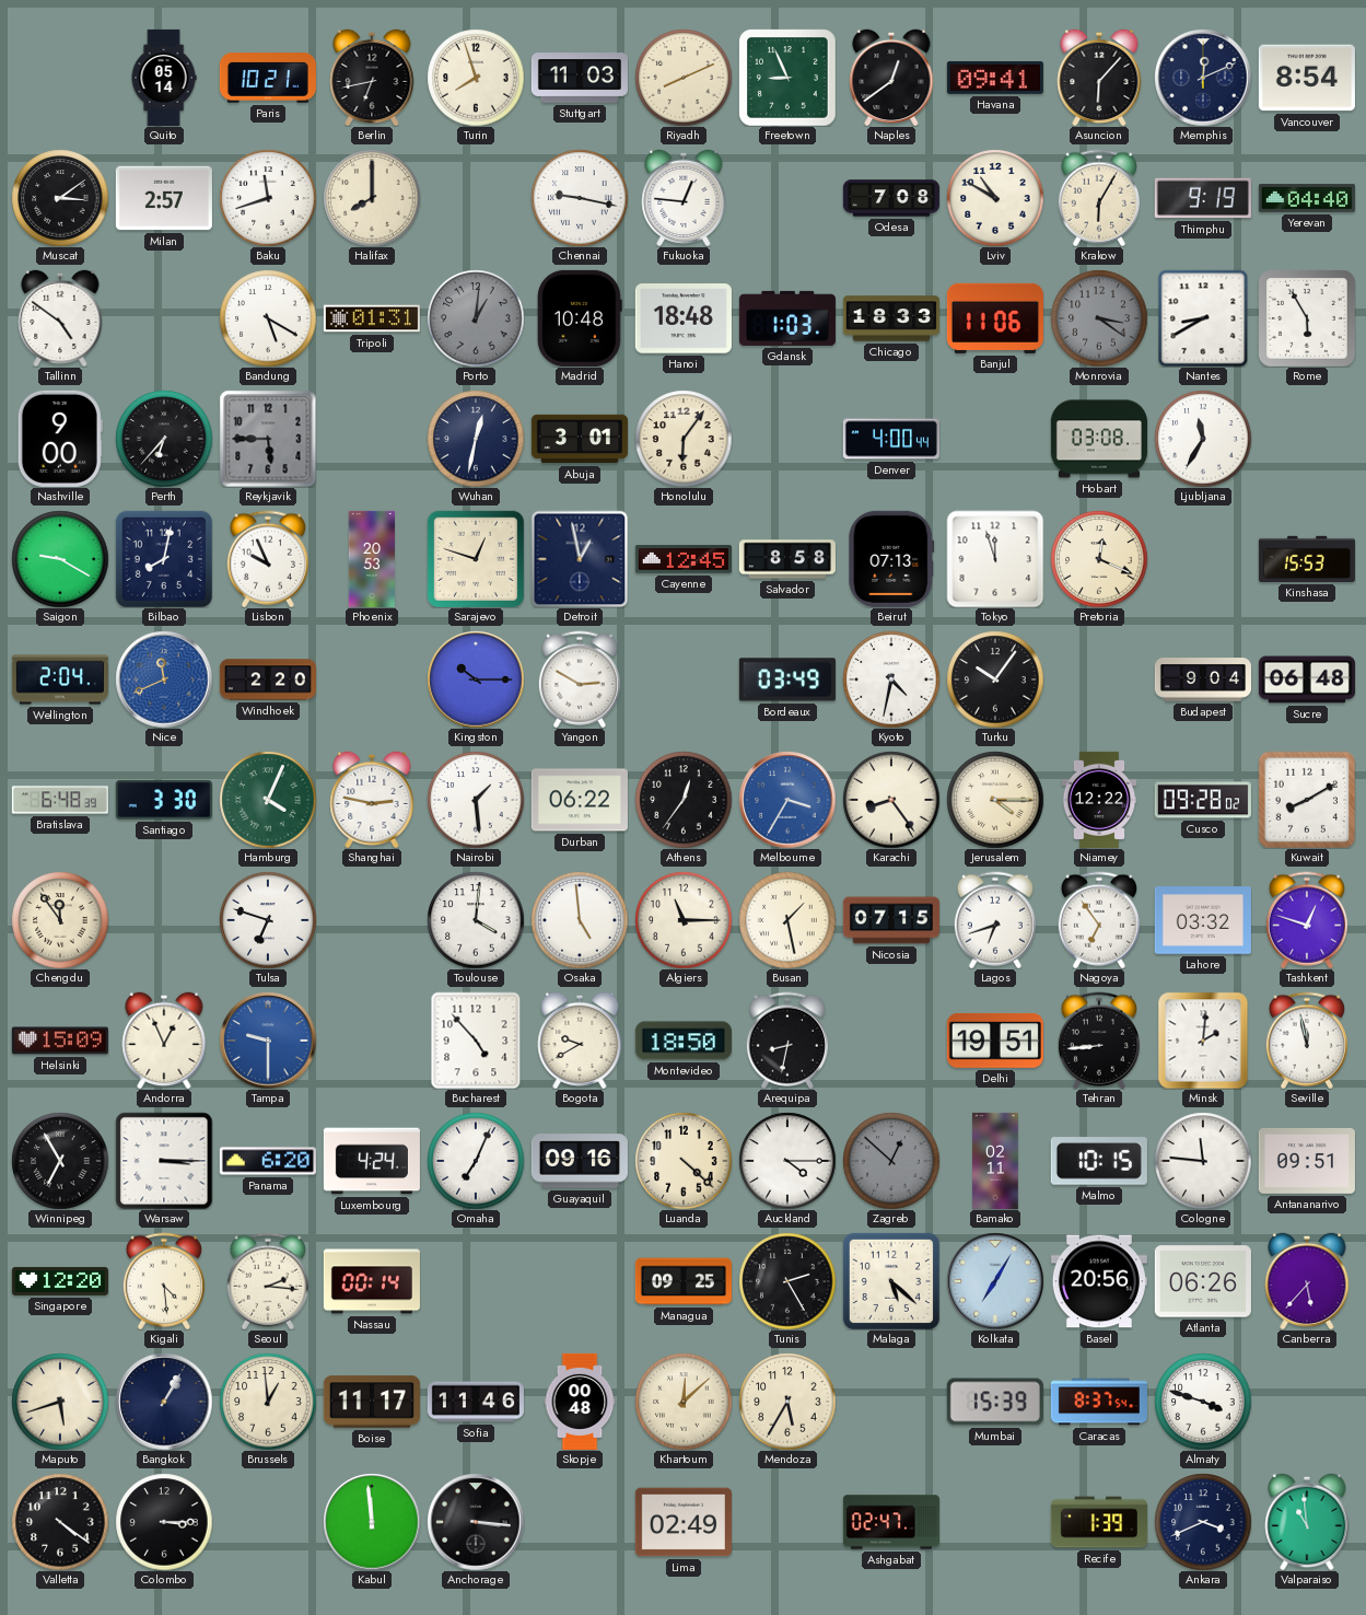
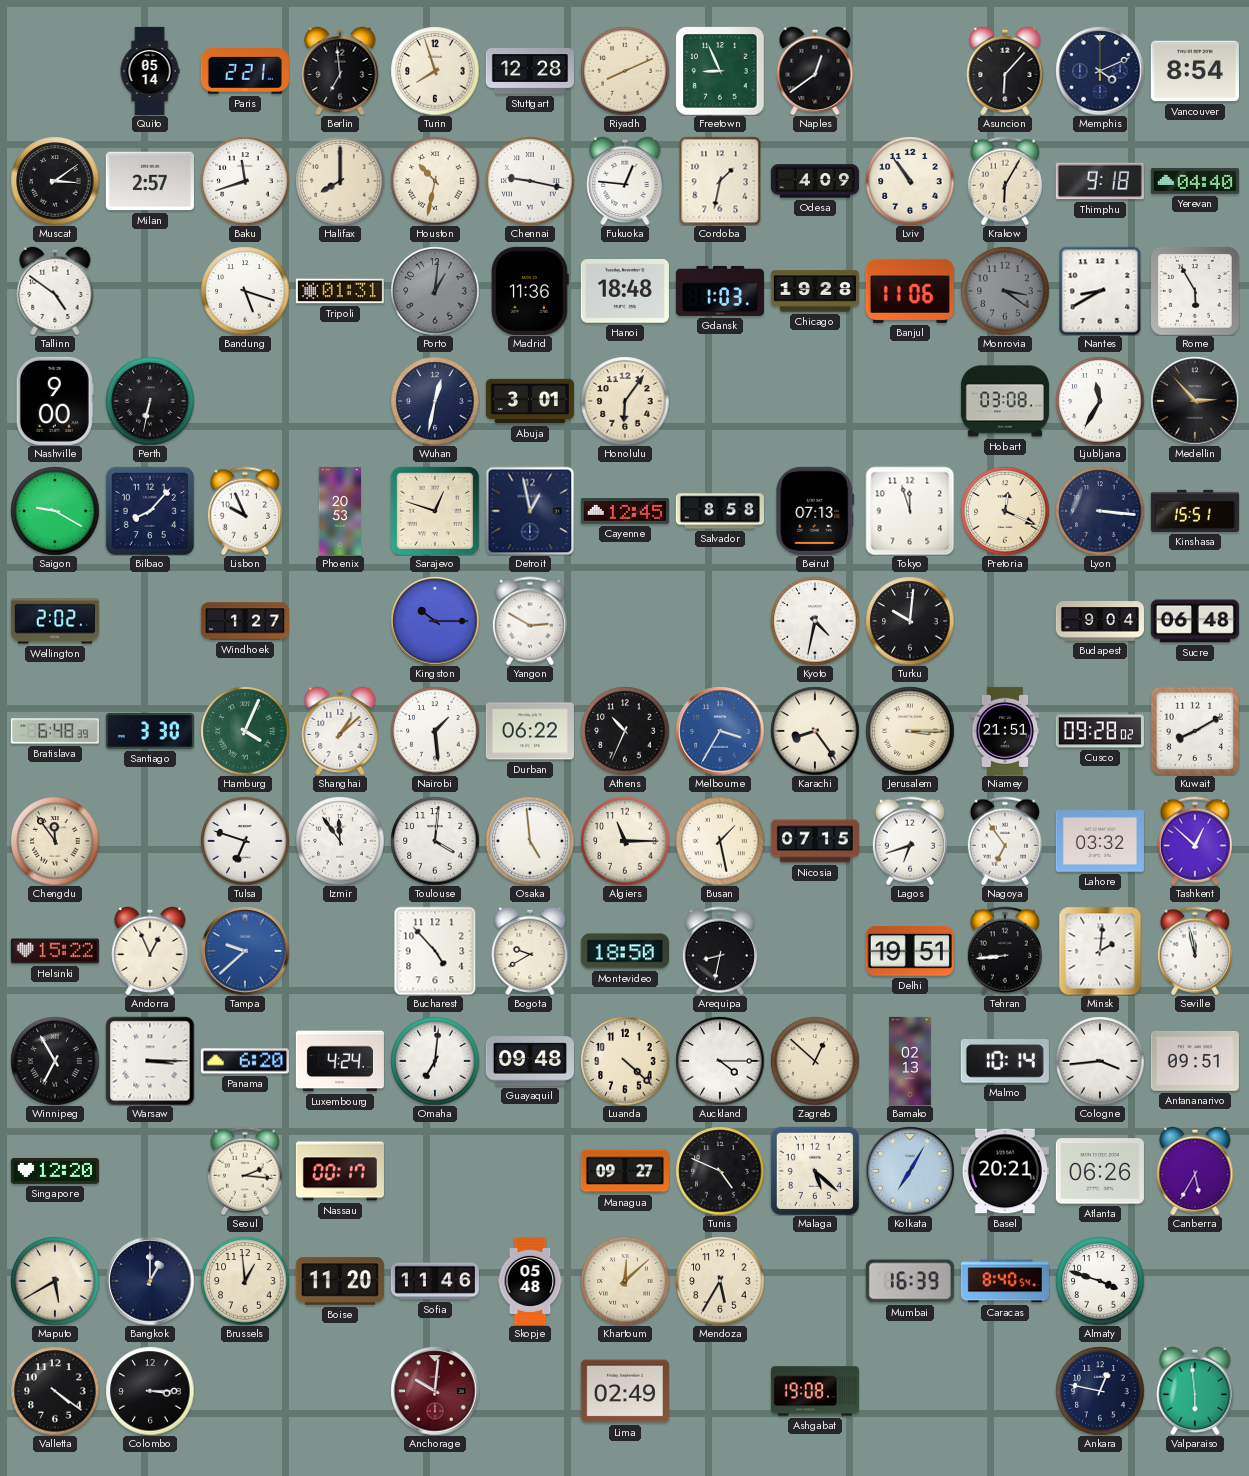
Paris: 10:21 -> 2:21 (245, 71)
Berlin: 6:43 -> 6:59 (340, 71)
Stuttgart: 11:03 -> 12:28 (530, 72)
Havana: 09:41 -> none (995, 78)
Memphis: 12:11 -> 4:11 (1100, 71)
Houston: none -> 10:32 (435, 181)
Cordoba: none -> 1:32 (720, 181)
Odesa: 7:08 -> 4:09 (815, 181)
Lviv: 10:50 -> 10:54 (910, 181)
Thimphu: 9:19 -> 9:18 (1100, 181)
Bandung: 5:20 -> 5:18 (245, 291)
Madrid: 10:48 -> 11:36 (530, 291)
Chicago: 18:33 -> 19:28 (815, 291)
Perth: 6:37 -> 6:32 (150, 401)
Reykjavik: 5:45 -> none (268, 439)
Denver: 4:00 -> none (891, 439)
Medellin: none -> 2:53 (1195, 401)
Bilbao: 8:02 -> 8:07 (150, 511)
Lyon: none -> 3:16 (1100, 511)
Kinshasa: 15:53 -> 15:51 (1195, 511)
Wellington: 2:04 -> 2:02 (55, 621)
Nice: 11:41 -> none (164, 679)
Windhoek: 2:20 -> 1:27 (245, 621)
Bordeaux: 03:49 -> none (787, 679)
Turku: 10:06 -> 10:01 (910, 621)
Shanghai: 2:47 -> 1:08 (340, 731)
Athens: 12:36 -> 10:34 (625, 731)
Jerusalem: 4:15 -> 3:15 (910, 731)
Niamey: 12:22 -> 21:51 (1005, 731)
Izmir: none -> 11:54 (340, 841)
Tashkent: 12:48 -> 12:52 (1195, 841)
Helsinki: 15:09 -> 15:22 (55, 951)
Tampa: 9:30 -> 9:38 (245, 951)
Omaha: 7:04 -> 7:01 (435, 1061)
Guayaquil: 09:16 -> 09:48 (530, 1061)
Zagreb dial: grey -> cream (815, 1061)
Bamako: 02:11 -> 02:13 (910, 1061)
Malmo: 10:15 -> 10:14 (1005, 1061)
Cologne: 11:46 -> 3:44 (1100, 1061)
Kigali: 4:29 -> none (164, 1281)
Nassau: 00:14 -> 00:17 (340, 1171)
Managua: 09:25 -> 09:27 (625, 1171)
Tunis: 2:25 -> 4:49 (720, 1171)
Basel: 20:56 -> 20:21 (1005, 1171)
Canberra: 5:37 -> 5:35 (1195, 1171)
Maputo: 5:42 -> 5:40 (55, 1281)
Bangkok: 1:05 -> 1:00 (150, 1281)
Boise: 11:17 -> 11:20 (340, 1281)
Skopje: 00:48 -> 05:48 (530, 1281)
Mumbai: 15:39 -> 16:39 (910, 1281)
Caracas: 8:37 -> 8:40 (1005, 1281)
Kabul: 11:59 -> none (372, 1522)
Anchorage: 3:16 -> 10:01 (435, 1391)
Anchorage dial: black -> burgundy (435, 1391)
Ashgabat: 02:47 -> 19:08 (815, 1391)
Recife: 1:39 -> none (1099, 1522)
Ankara: 3:41 -> 12:47 (1100, 1391)
Valparaiso: 10:59 -> 5:59 (1195, 1391)
